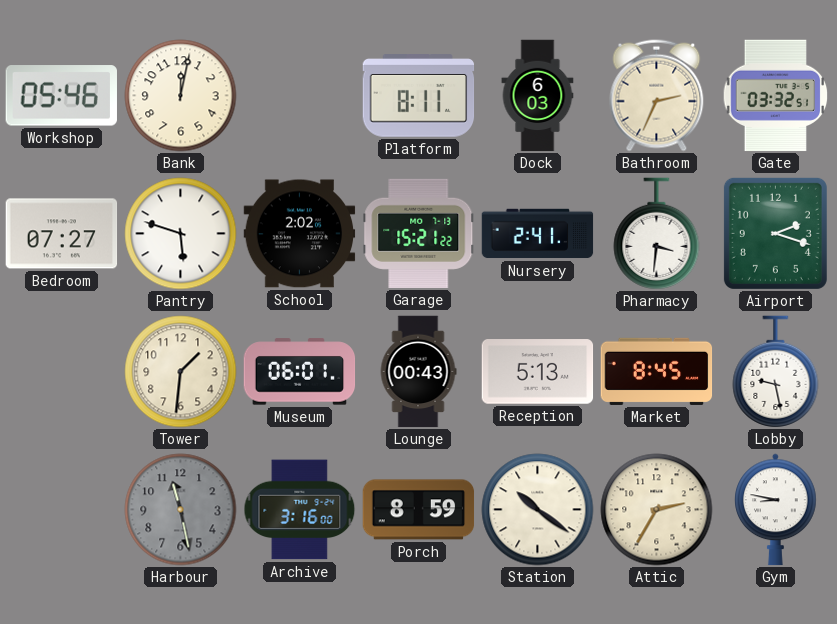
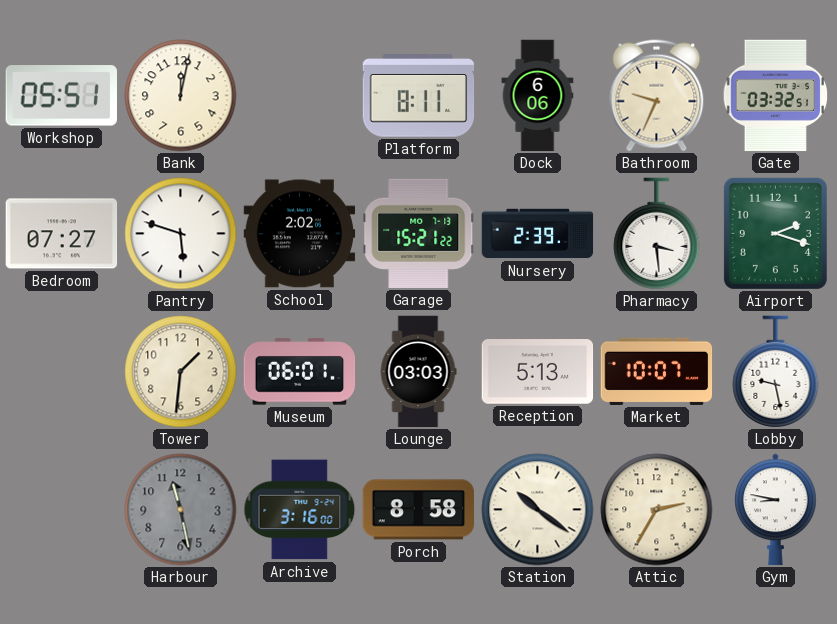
Workshop: 05:46 -> 05:51 (61, 96)
Dock: 6:03 -> 6:06 (538, 96)
Bathroom: 2:34 -> 9:34 (657, 96)
Nursery: 2:41 -> 2:39 (538, 234)
Pharmacy: 3:31 -> 3:29 (657, 234)
Lounge: 00:43 -> 03:03 (418, 372)
Market: 8:45 -> 10:07 (657, 371)
Porch: 8:59 -> 8:58 (419, 510)
